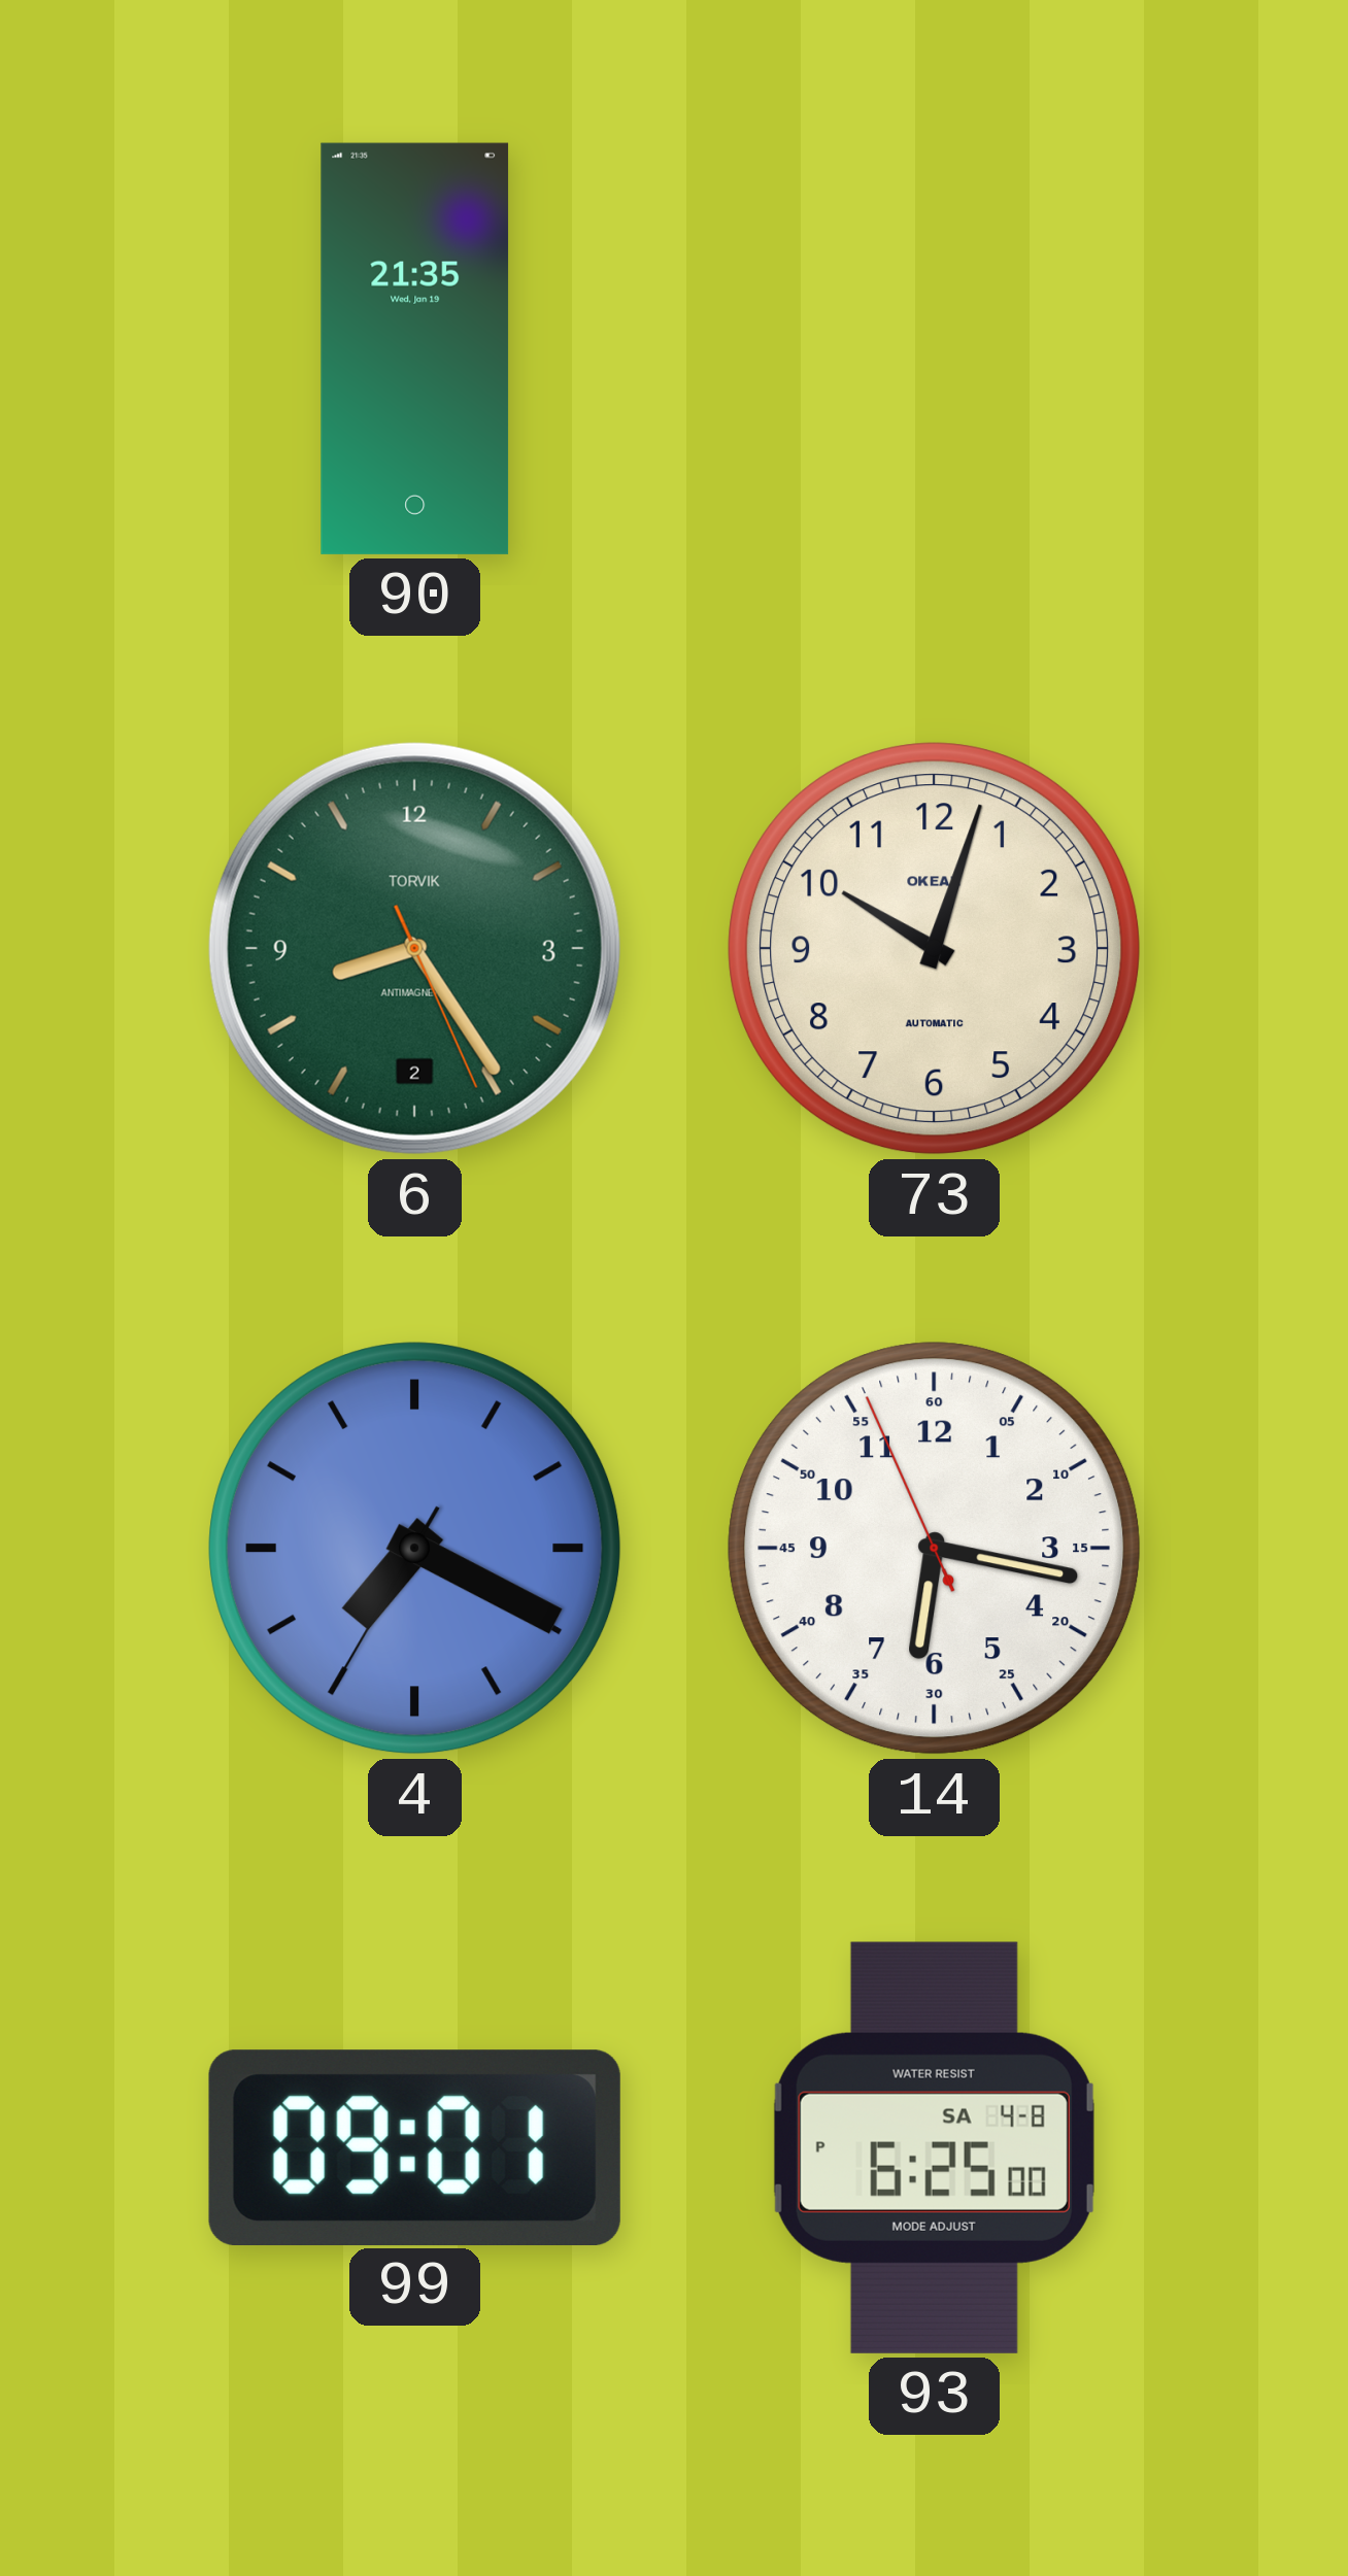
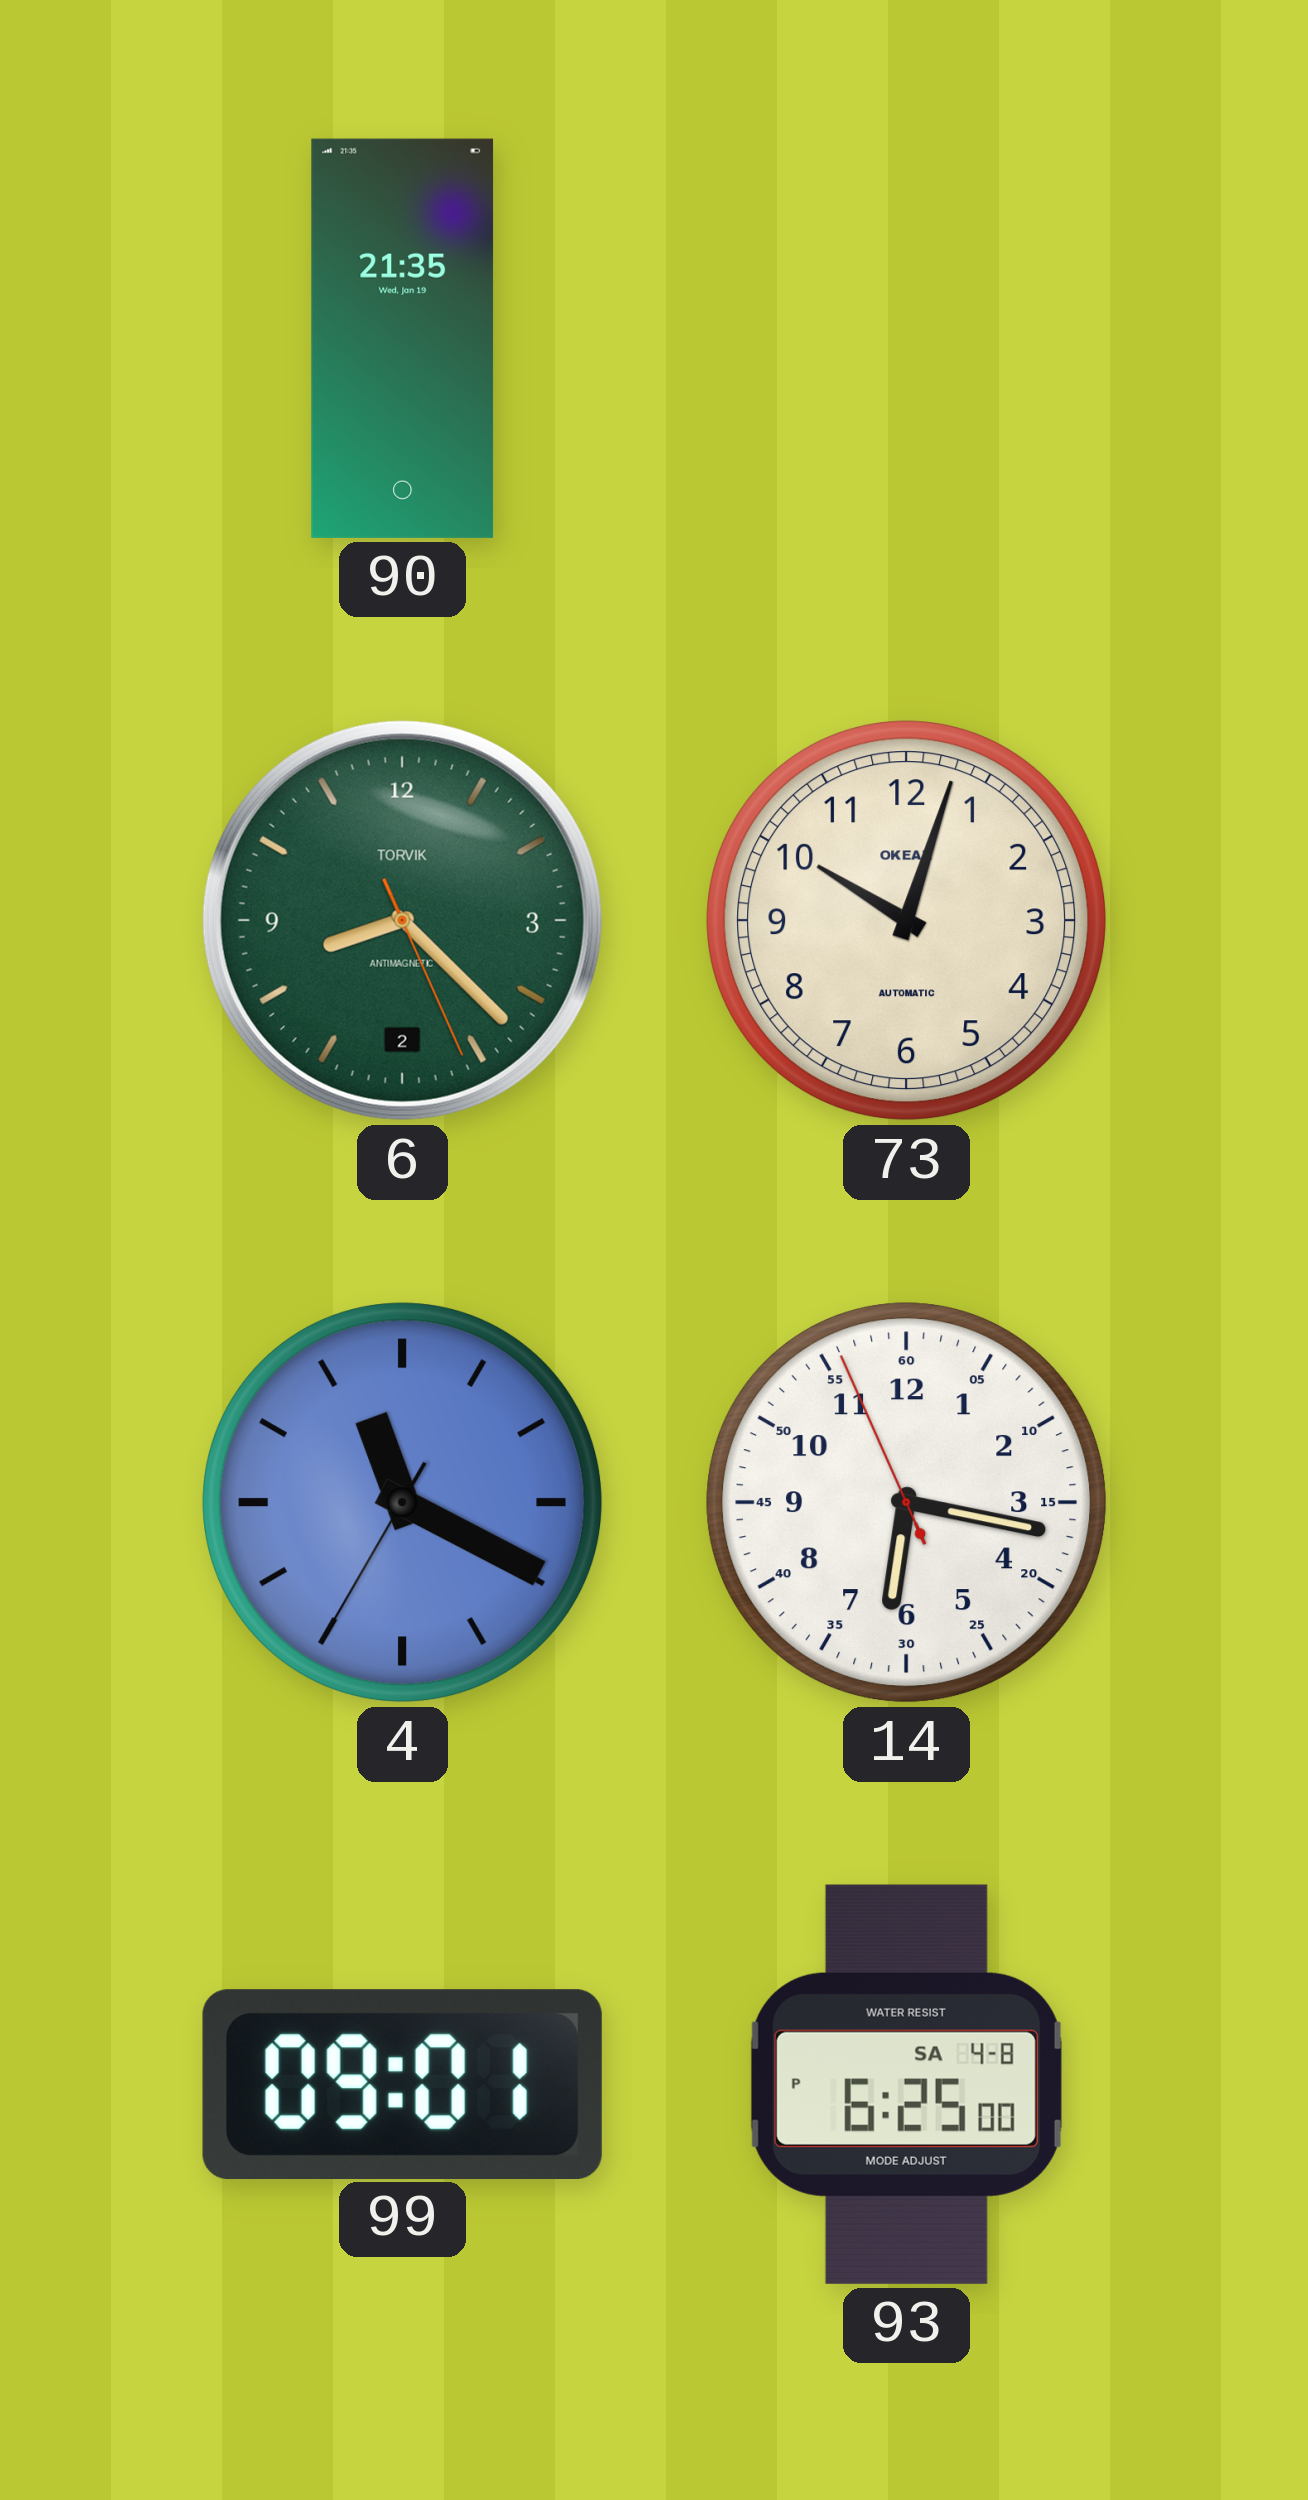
6: 8:24 -> 8:22 (402, 920)
4: 7:19 -> 11:19 (403, 1503)
